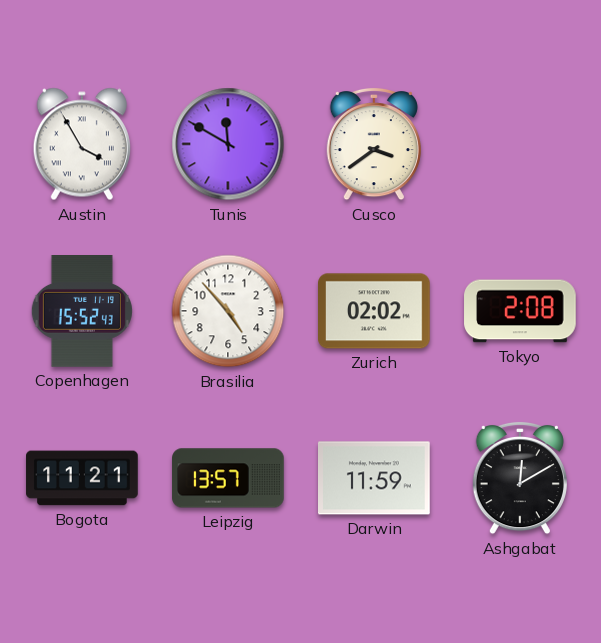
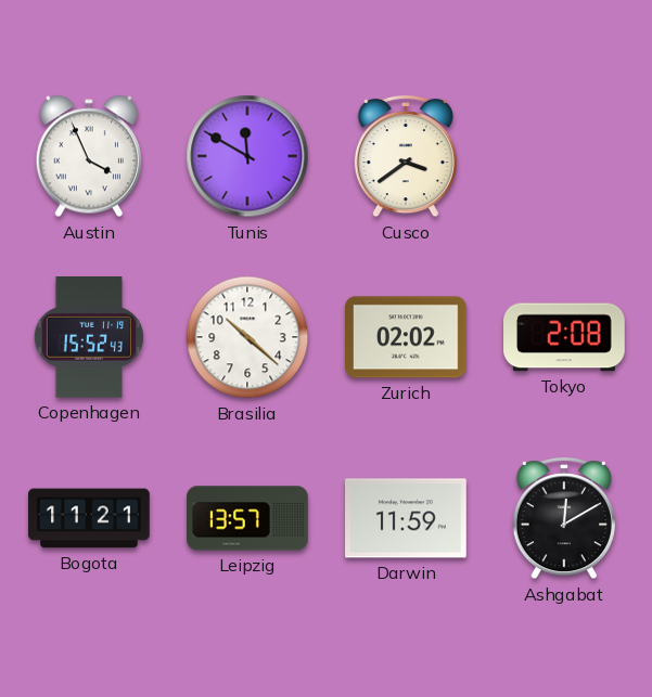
Austin: 3:55 -> 3:56 (89, 156)
Brasilia: 4:53 -> 10:22 (247, 337)
